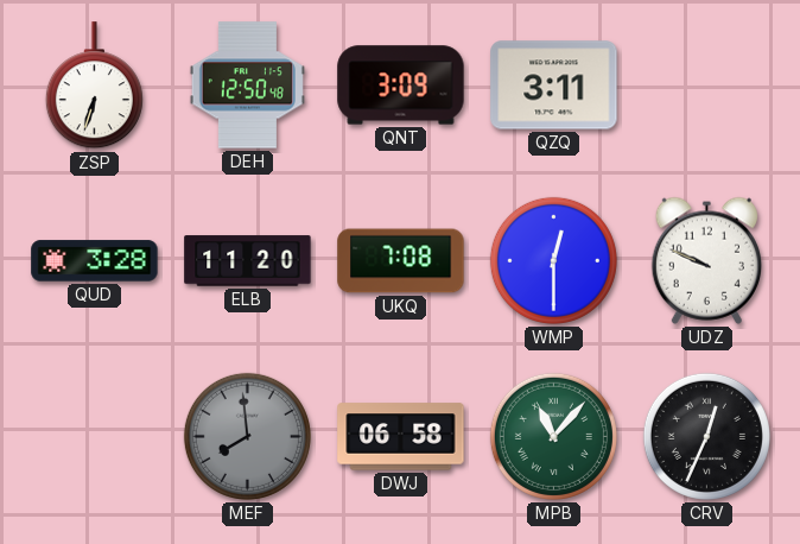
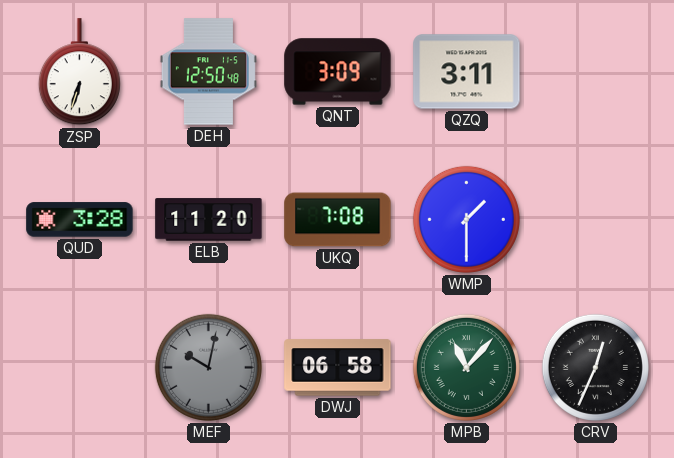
WMP: 12:30 -> 1:30 (466, 219)
UDZ: 9:49 -> none (706, 260)
MEF: 7:59 -> 10:02 (208, 367)
